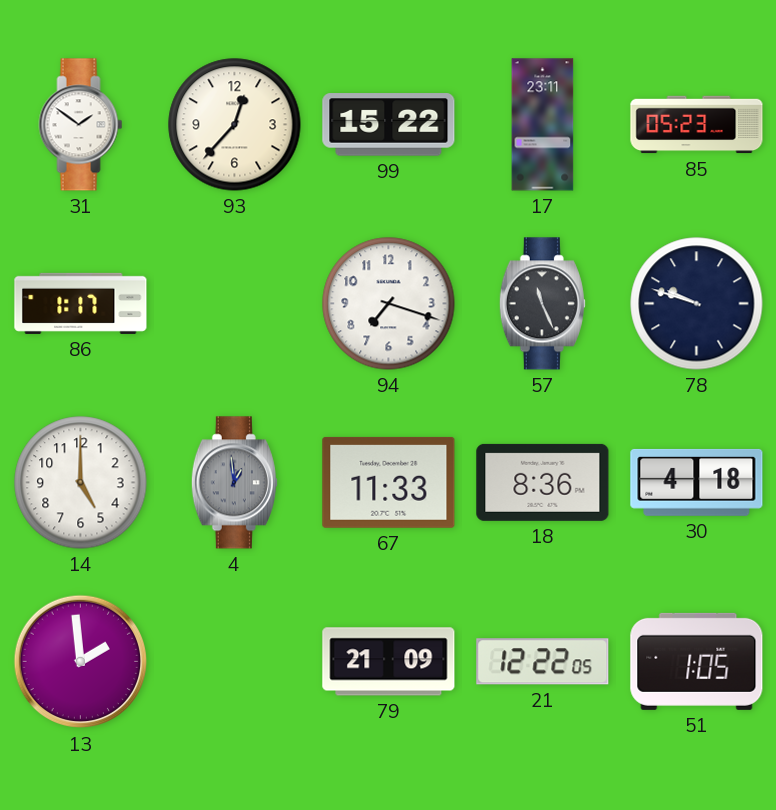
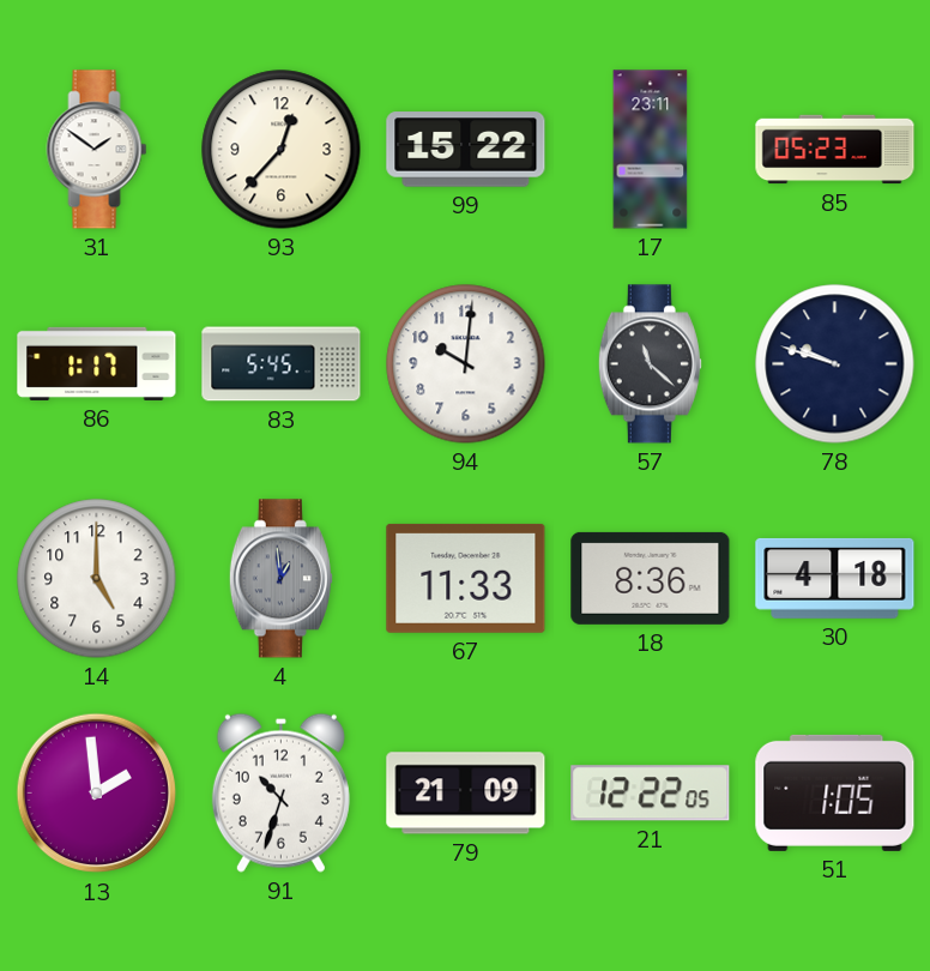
83: none -> 5:45 (282, 364)
94: 7:18 -> 10:01 (466, 364)
57: 11:26 -> 11:22 (650, 364)
91: none -> 10:33 (280, 792)
